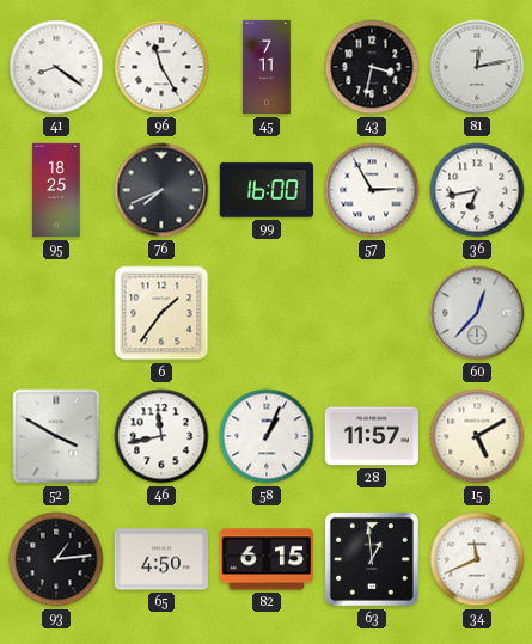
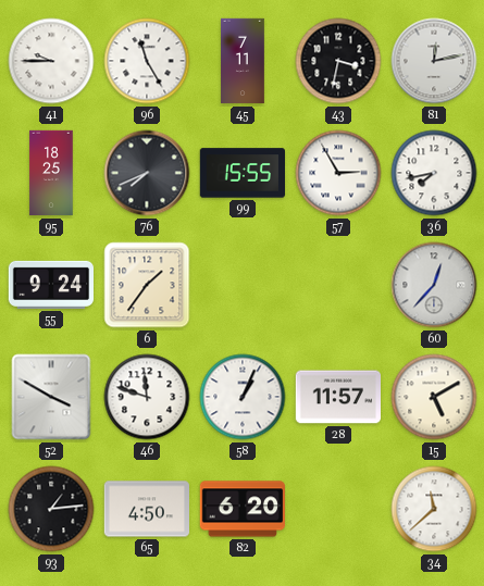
41: 8:21 -> 9:45 (51, 61)
99: 16:00 -> 15:55 (241, 173)
36: 6:43 -> 7:43 (434, 173)
55: none -> 9:24 (50, 285)
46: 11:43 -> 11:48 (147, 397)
82: 6:15 -> 6:20 (241, 509)
63: 12:59 -> none (372, 559)
34: 11:41 -> 11:38 (434, 509)
